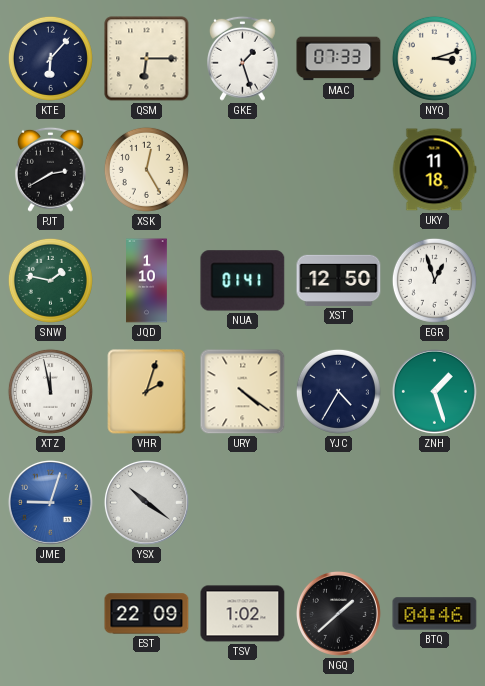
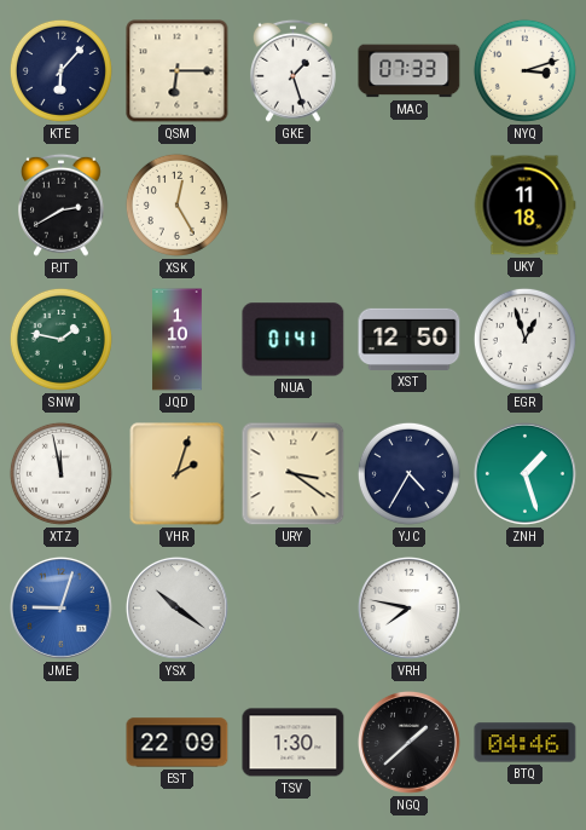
URY: 4:21 -> 3:21 (294, 474)
VRH: none -> 7:47 (408, 607)
TSV: 1:02 -> 1:30 (294, 743)
